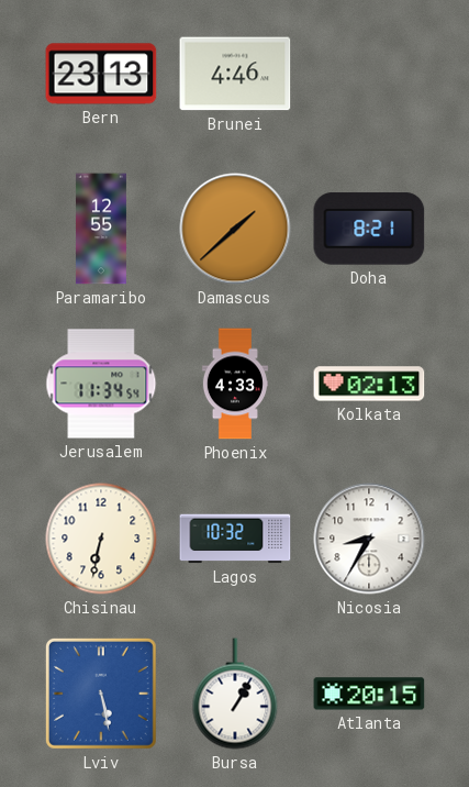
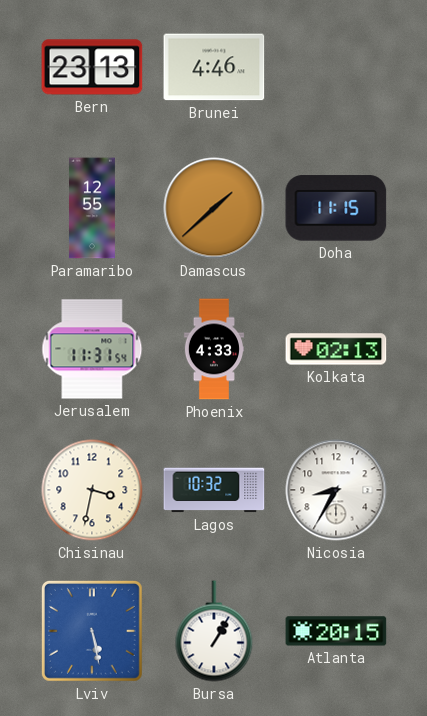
Doha: 8:21 -> 11:15 (336, 208)
Jerusalem: 11:34 -> 11:31 (92, 349)
Chisinau: 6:32 -> 3:32 (92, 490)
